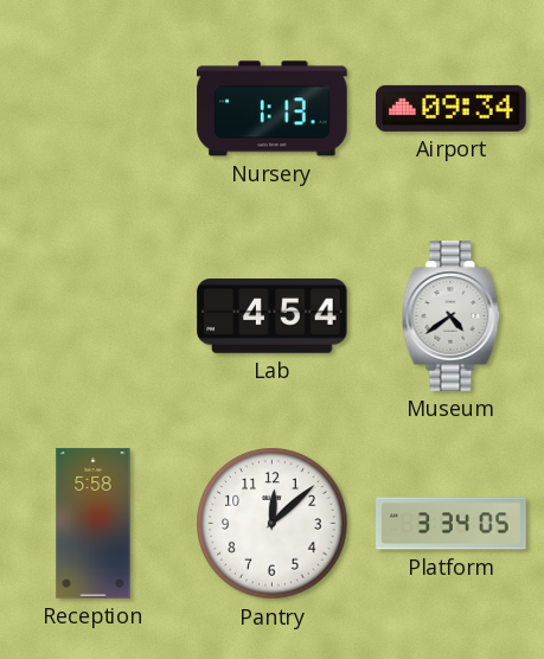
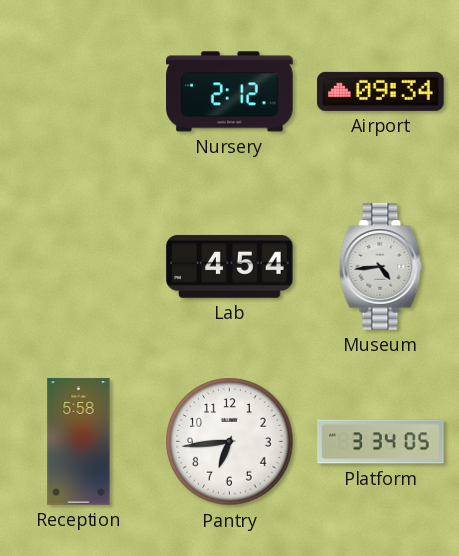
Nursery: 1:13 -> 2:12 (230, 92)
Museum: 4:39 -> 4:44 (381, 267)
Pantry: 12:08 -> 6:44 (230, 442)
